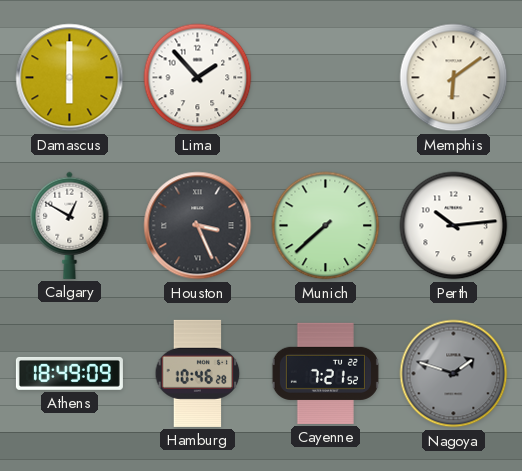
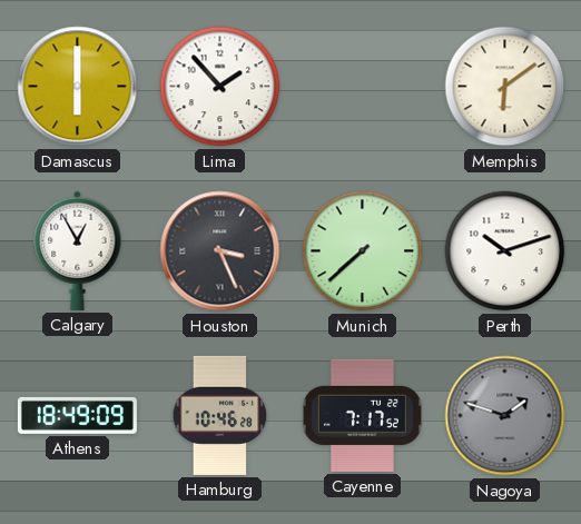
Calgary: 12:50 -> 12:55 (78, 250)
Perth: 10:14 -> 10:12 (505, 251)
Cayenne: 7:21 -> 7:17 (362, 415)
